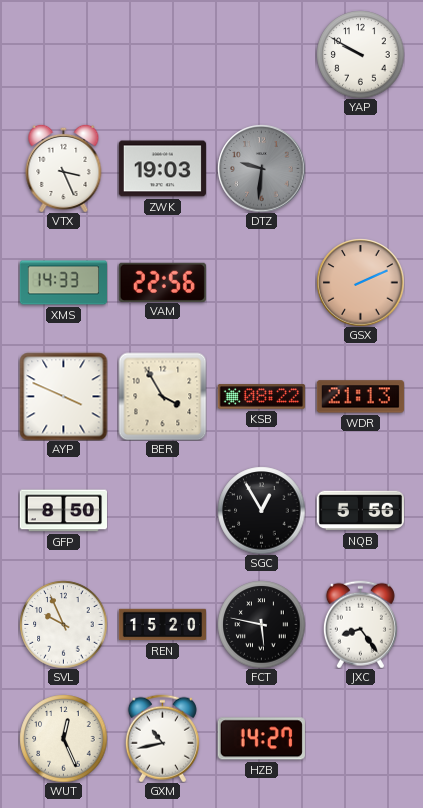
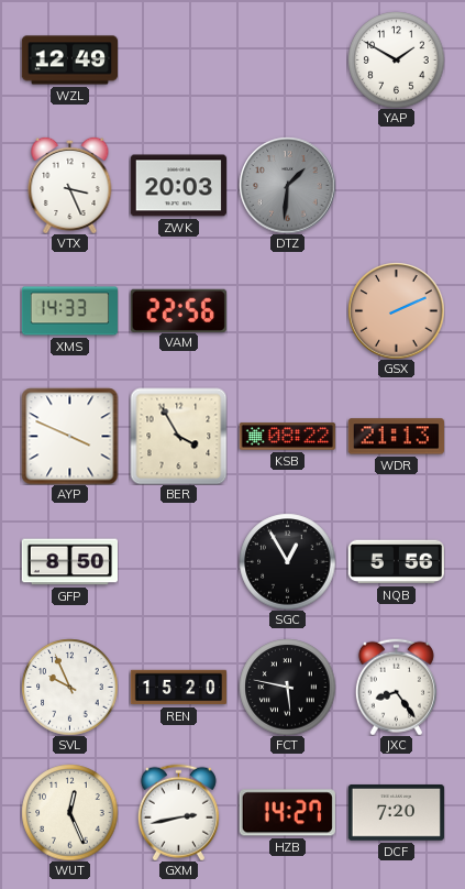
WZL: none -> 12:49 (69, 61)
YAP: 9:50 -> 1:50 (396, 59)
ZWK: 19:03 -> 20:03 (178, 186)
DTZ: 9:31 -> 1:31 (287, 185)
GXM: 10:43 -> 2:43 (178, 812)
DCF: none -> 7:20 (396, 813)
